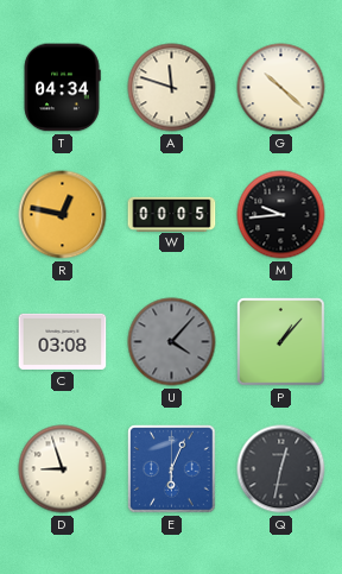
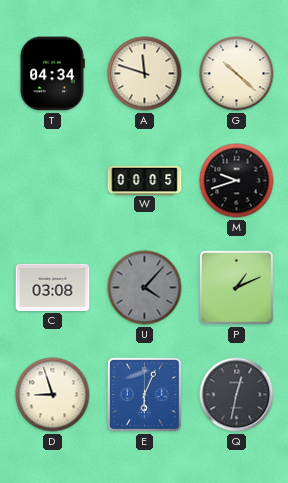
R: 12:47 -> none (63, 215)
M: 9:44 -> 9:42 (237, 181)
P: 1:07 -> 1:11 (237, 288)
